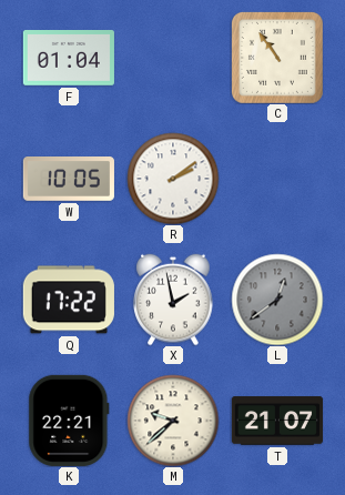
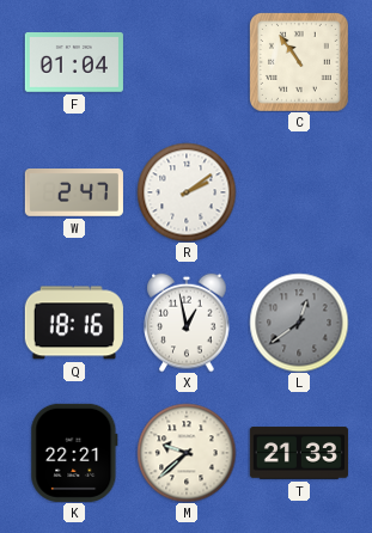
W: 10:05 -> 2:47 (74, 194)
Q: 17:22 -> 18:16 (74, 323)
X: 1:58 -> 12:58 (187, 323)
T: 21:07 -> 21:33 (299, 453)
